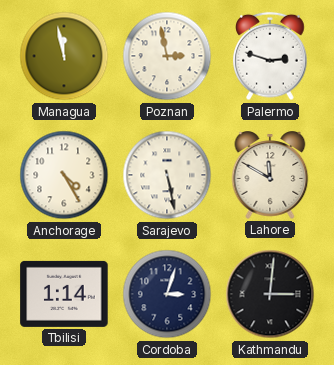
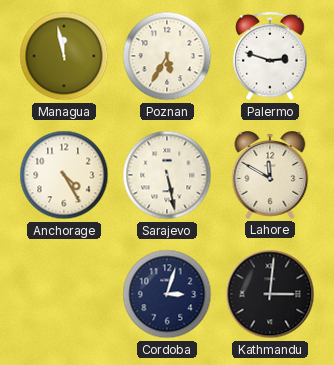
Poznan: 2:58 -> 5:35 (167, 56)
Tbilisi: 1:14 -> none (64, 294)
